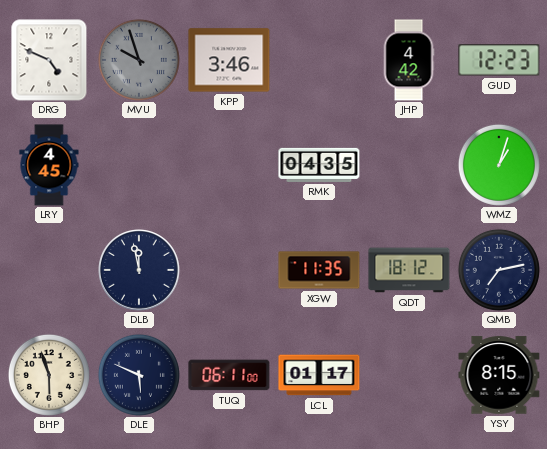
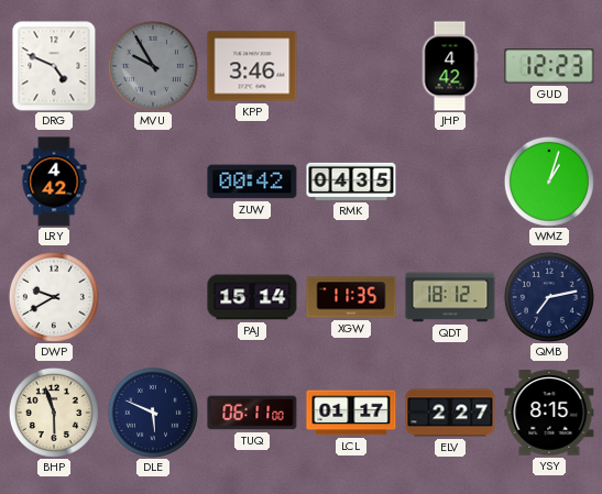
MVU: 9:57 -> 9:55 (153, 66)
LRY: 4:45 -> 4:42 (54, 182)
ZUW: none -> 00:42 (252, 182)
DWP: none -> 9:40 (54, 297)
DLB: 11:58 -> none (140, 271)
PAJ: none -> 15:14 (252, 297)
ELV: none -> 2:27 (450, 413)
